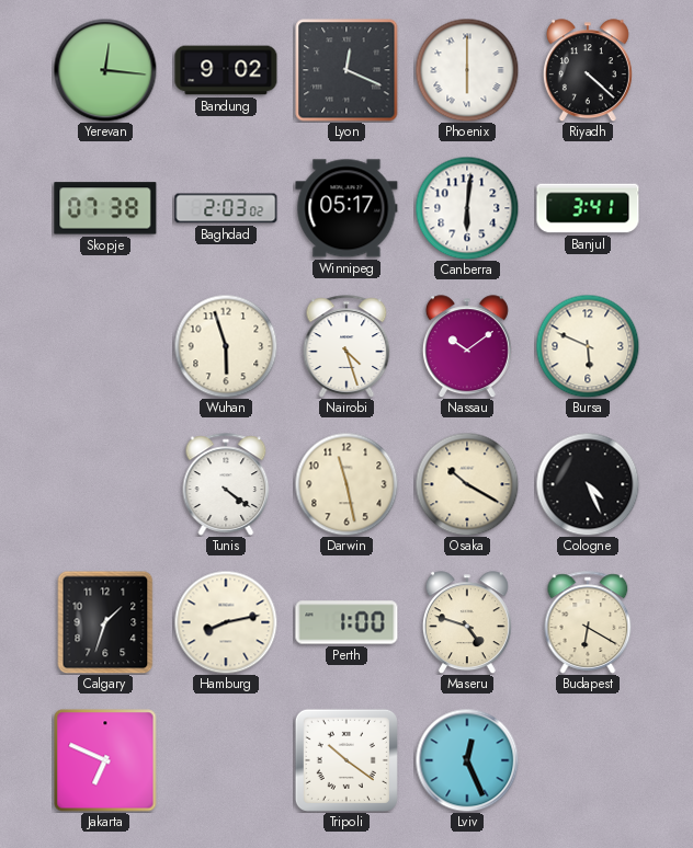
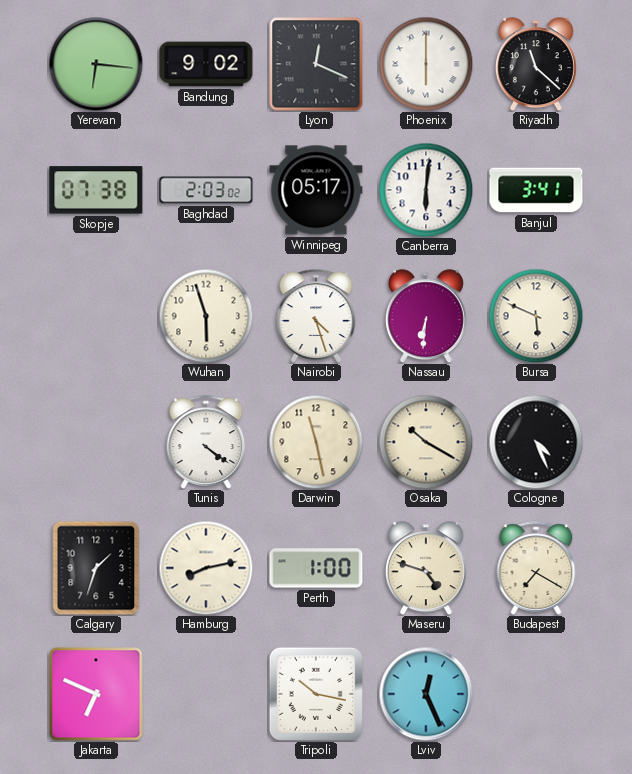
Yerevan: 12:16 -> 6:16 (96, 64)
Riyadh: 4:22 -> 11:22 (536, 64)
Nassau: 10:09 -> 6:31 (426, 316)
Budapest: 6:20 -> 7:20 (536, 568)
Tripoli: 10:21 -> 10:17 (316, 694)
